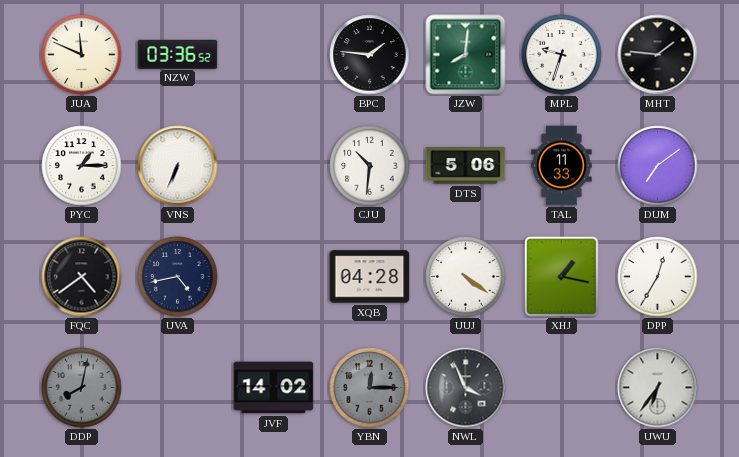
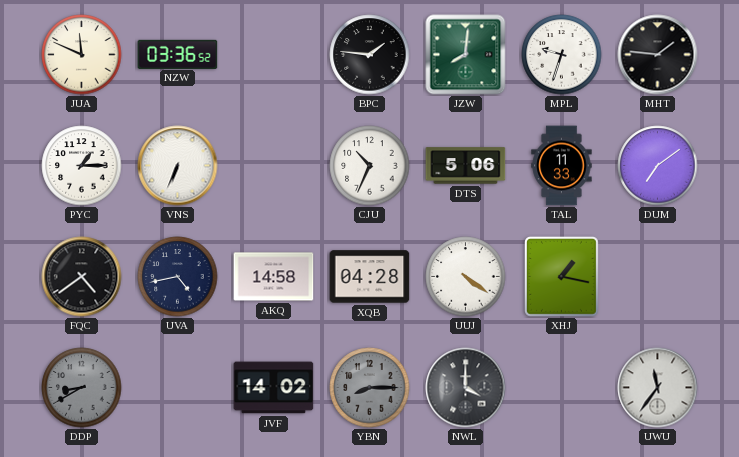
CJU: 10:31 -> 10:34 (370, 166)
AKQ: none -> 14:58 (274, 277)
DPP: 12:35 -> none (658, 277)
DDP: 8:02 -> 8:40 (82, 388)
YBN: 12:15 -> 8:15 (370, 388)
NWL: 3:56 -> 4:00 (466, 388)
UWU: 6:36 -> 11:36 (658, 388)
